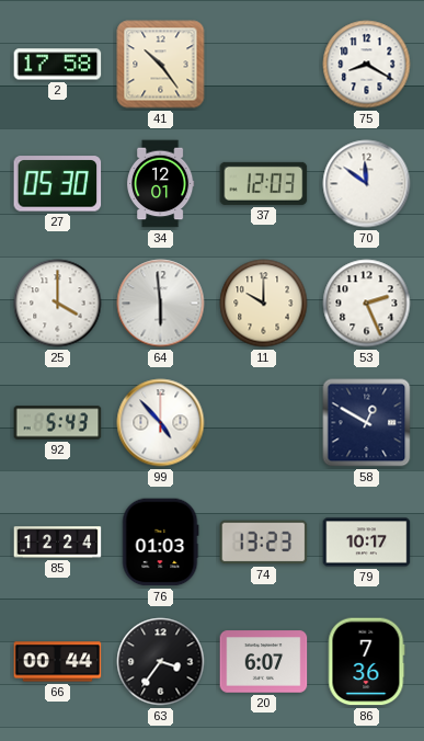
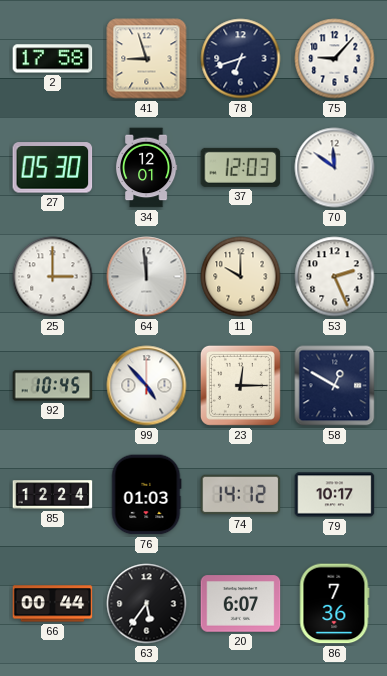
41: 10:24 -> 8:57 (147, 59)
78: none -> 6:42 (241, 59)
75: 8:20 -> 9:07 (335, 59)
25: 4:00 -> 3:00 (53, 277)
64: 5:59 -> 11:59 (147, 277)
92: 5:43 -> 10:45 (53, 386)
23: none -> 12:15 (240, 385)
74: 13:23 -> 14:12 (241, 495)
63: 3:36 -> 5:36 (147, 604)
